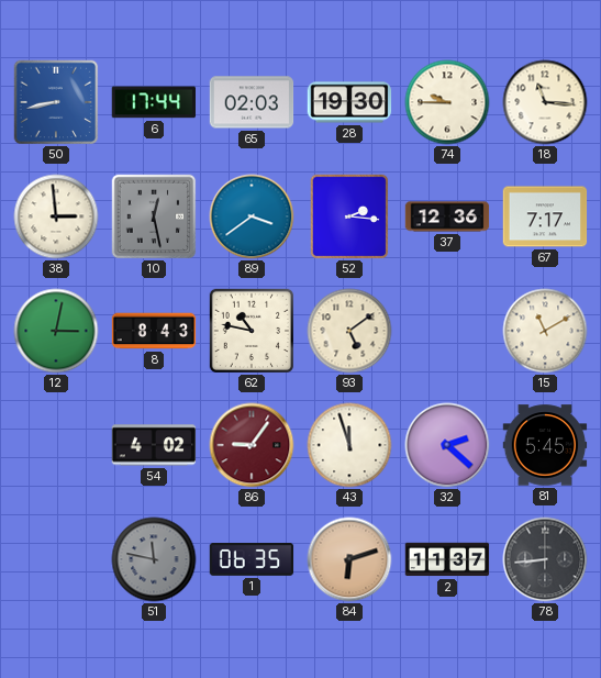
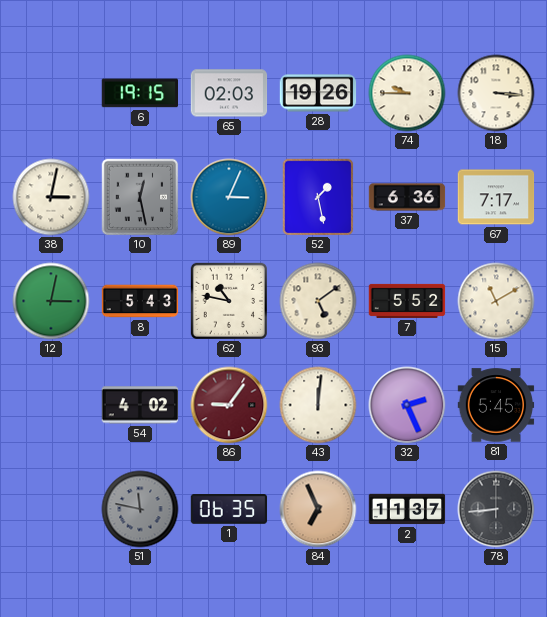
50: 8:43 -> none (56, 102)
6: 17:44 -> 19:15 (139, 93)
28: 19:30 -> 19:26 (318, 93)
18: 11:16 -> 3:16 (496, 93)
38: 2:59 -> 3:02 (51, 197)
89: 3:39 -> 3:04 (229, 197)
52: 2:16 -> 1:28 (318, 197)
37: 12:36 -> 6:36 (407, 197)
8: 8:43 -> 5:43 (140, 301)
7: none -> 5:52 (407, 301)
43: 11:57 -> 12:01 (318, 405)
32: 2:22 -> 2:26 (407, 405)
84: 6:12 -> 6:56 (318, 509)
